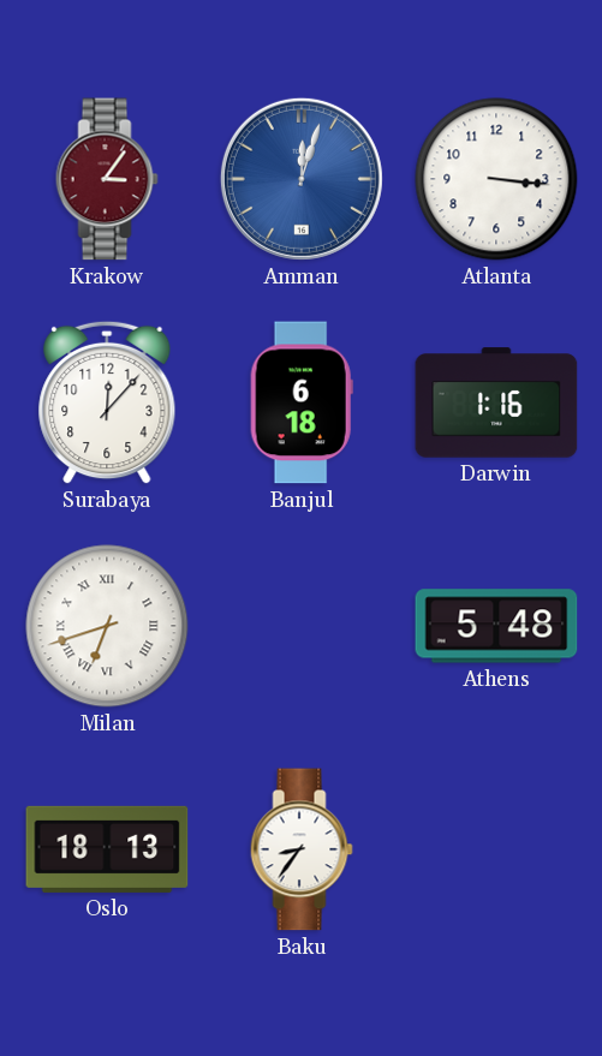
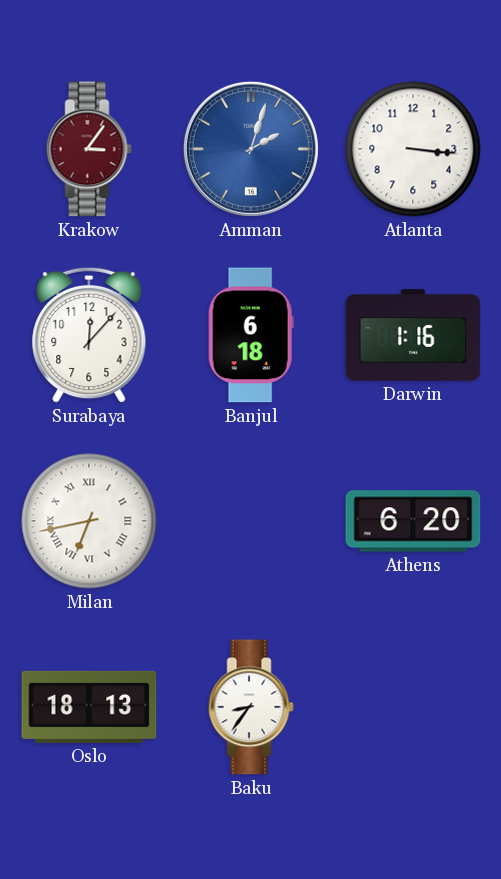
Amman: 12:03 -> 2:03 (251, 149)
Milan: 6:42 -> 6:43 (89, 521)
Athens: 5:48 -> 6:20 (413, 521)
